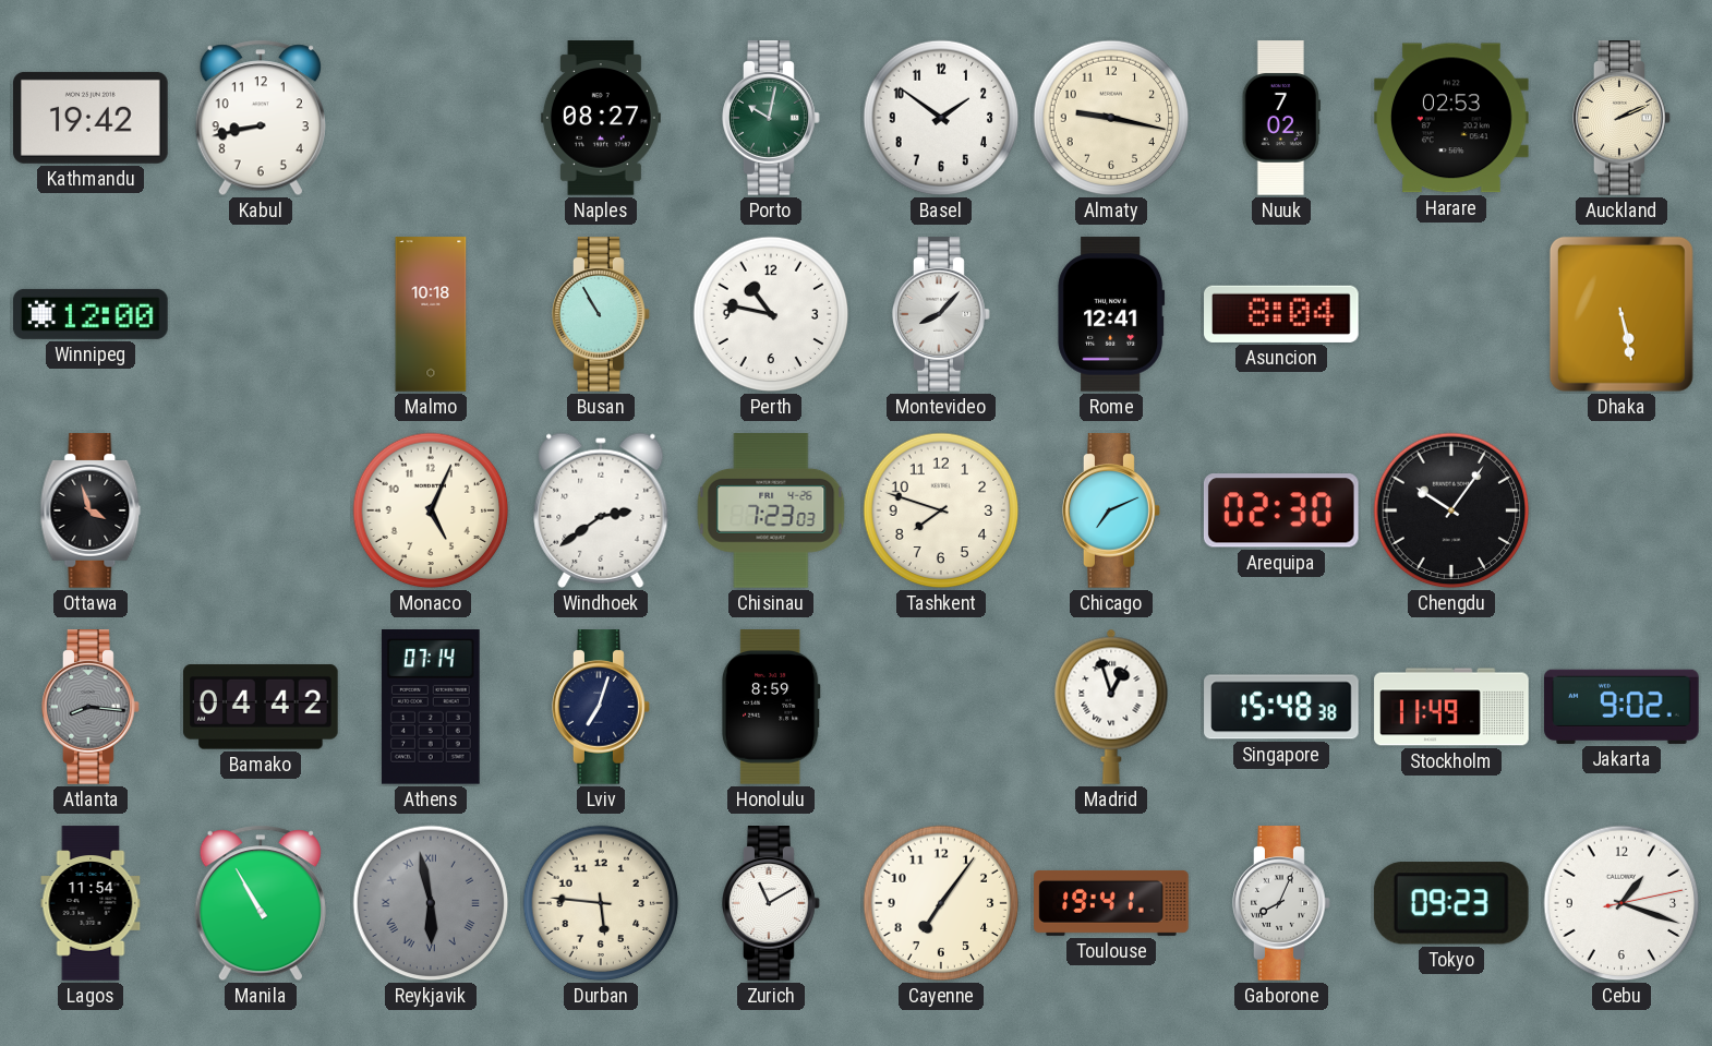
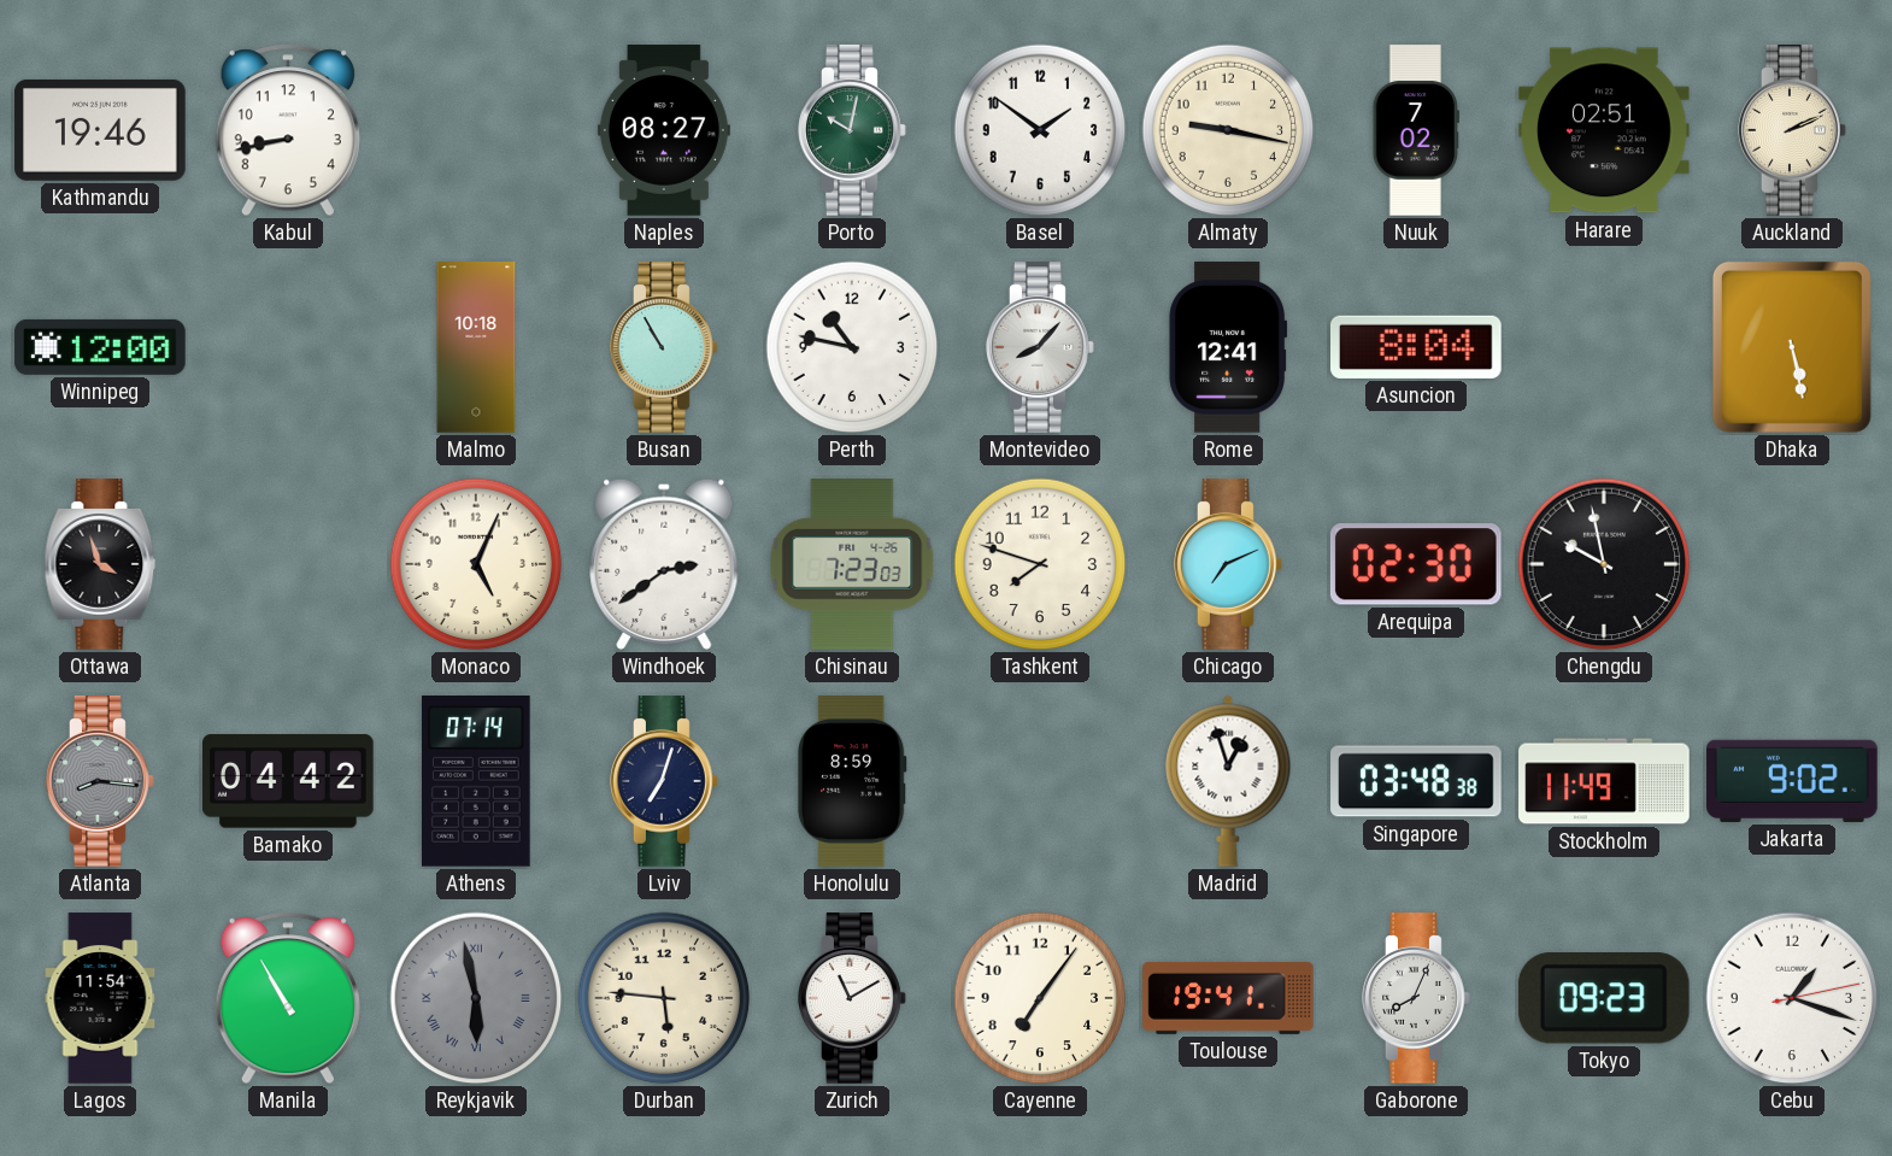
Kathmandu: 19:42 -> 19:46 (100, 130)
Harare: 02:53 -> 02:51 (1604, 130)
Chengdu: 10:06 -> 9:58 (1604, 564)
Singapore: 15:48 -> 03:48 (1416, 781)
